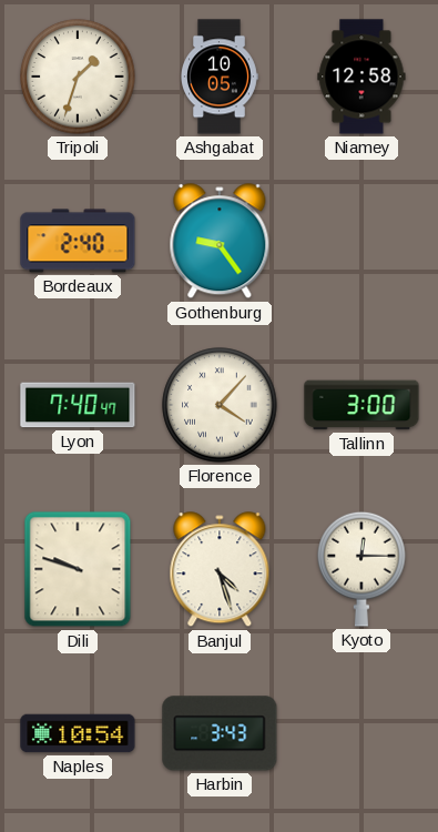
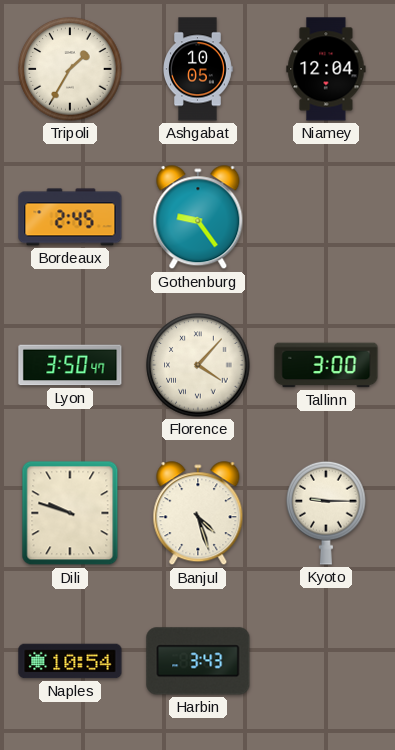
Tripoli: 1:33 -> 1:35 (70, 69)
Niamey: 12:58 -> 12:04 (326, 69)
Bordeaux: 2:40 -> 2:45 (70, 217)
Lyon: 7:40 -> 3:50 (70, 365)
Kyoto: 12:15 -> 9:15 (326, 513)
